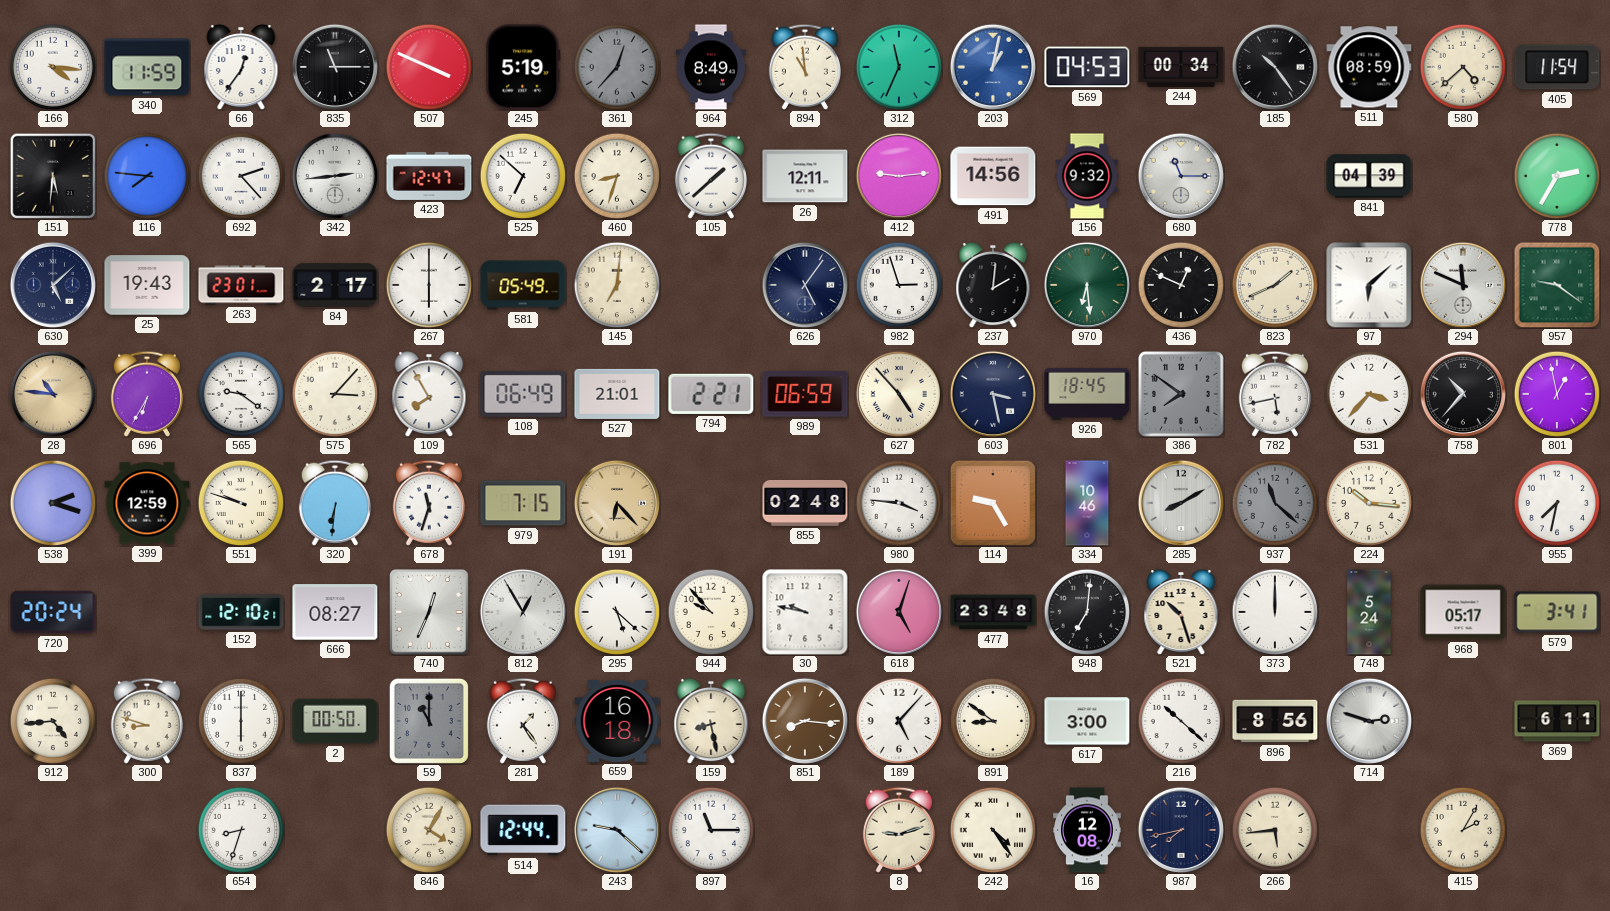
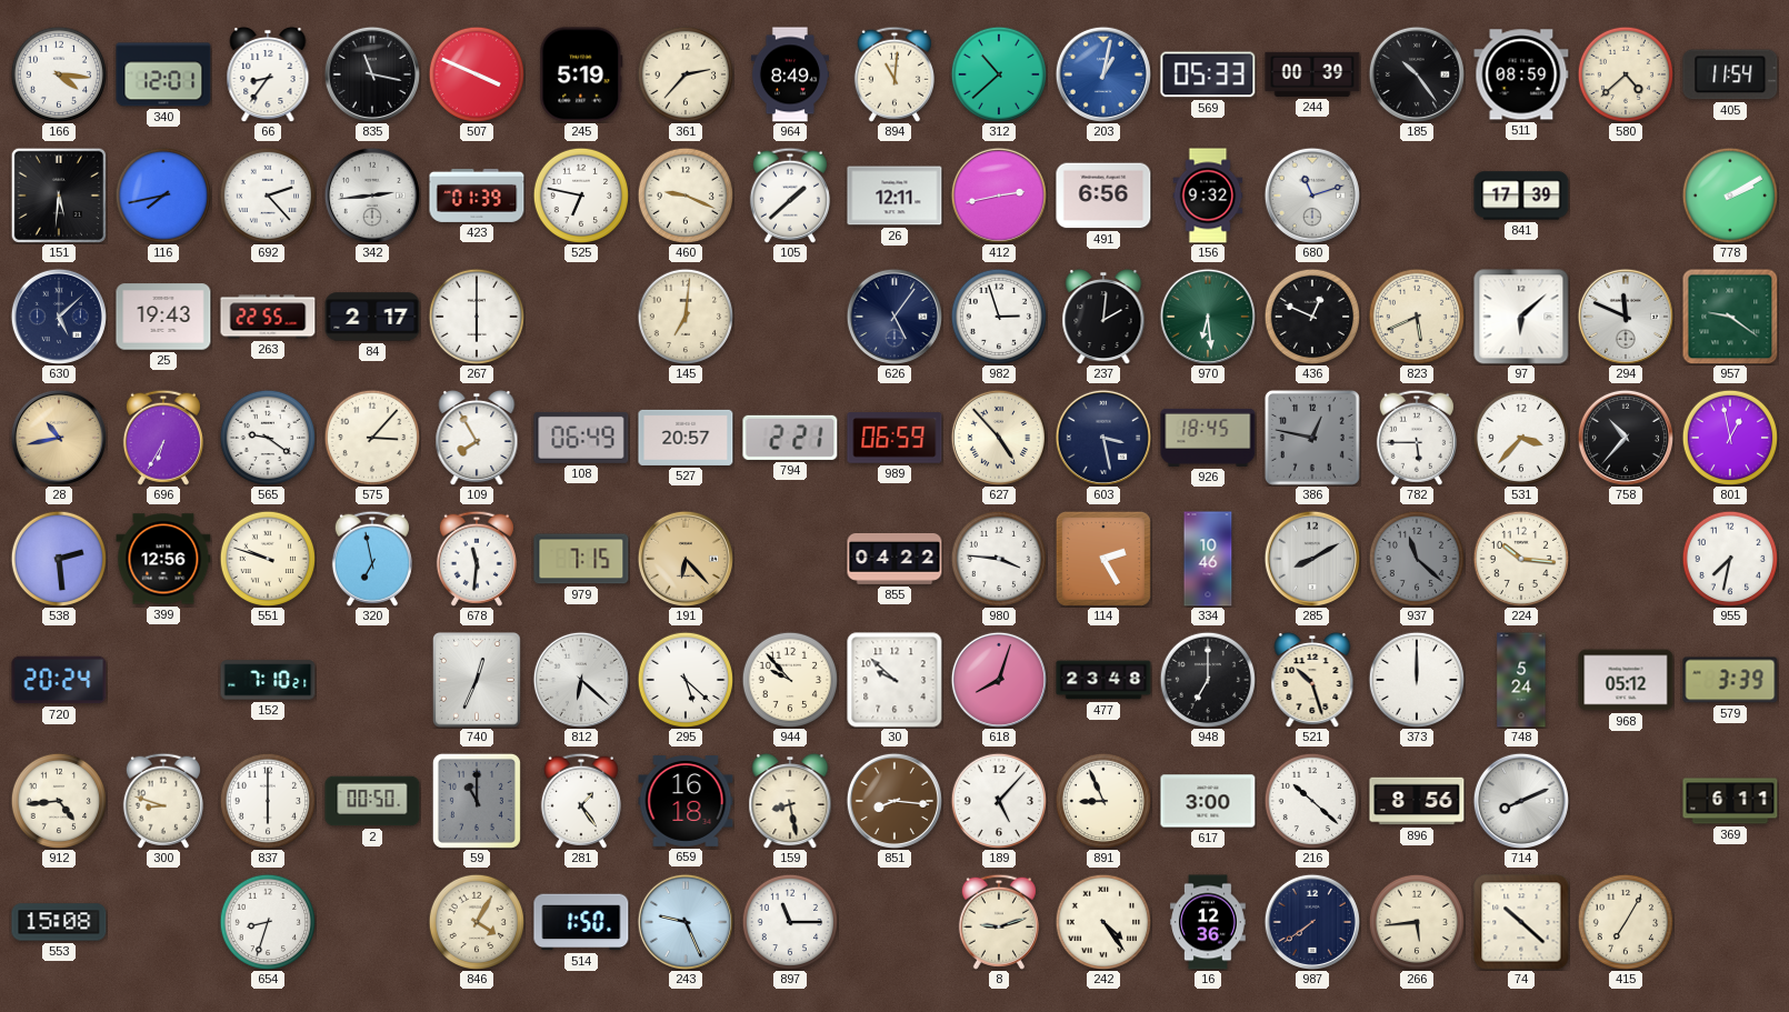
340: 11:59 -> 12:01 (163, 74)
66: 12:36 -> 8:36 (268, 74)
835: 11:15 -> 11:17 (372, 74)
361: 12:37 -> 2:37 (684, 73)
361 dial: grey -> cream (684, 73)
894: 10:59 -> 11:01 (895, 74)
312: 11:34 -> 10:38 (998, 73)
569: 04:53 -> 05:33 (1208, 74)
244: 00:34 -> 00:39 (1312, 74)
116: 7:46 -> 7:43 (162, 194)
423: 12:47 -> 01:39 (477, 196)
525: 6:52 -> 6:47 (580, 194)
460: 8:33 -> 9:19 (684, 194)
412: 9:14 -> 2:43 (999, 196)
491: 14:56 -> 6:56 (1103, 196)
680: 11:15 -> 11:12 (1312, 196)
841: 04:39 -> 17:39 (1521, 196)
778: 2:35 -> 2:10 (1729, 194)
263: 23:01 -> 22:55 (268, 317)
581: 05:49 -> none (523, 285)
823: 1:41 -> 5:41 (1416, 315)
28: 10:46 -> 10:43 (59, 438)
527: 21:01 -> 20:57 (686, 438)
386: 7:51 -> 12:47 (1312, 438)
782: 5:43 -> 5:45 (1417, 438)
538: 2:18 -> 2:29 (58, 558)
399: 12:59 -> 12:56 (163, 559)
320: 6:31 -> 6:58 (372, 559)
678: 11:33 -> 11:31 (477, 559)
855: 02:48 -> 04:22 (895, 559)
114: 9:25 -> 2:25 (1103, 559)
152: 12:10 -> 7:10 (268, 680)
666: 08:27 -> none (335, 612)
812: 12:55 -> 6:22 (581, 680)
30: 9:47 -> 9:52 (895, 680)
618: 5:03 -> 8:03 (999, 680)
948: 7:01 -> 7:00 (1207, 679)
968: 05:17 -> 05:12 (1626, 680)
579: 3:41 -> 3:39 (1730, 680)
891: 8:51 -> 8:56 (1102, 800)
714: 2:48 -> 8:11 (1521, 801)
553: none -> 15:08 (59, 922)
514: 12:44 -> 1:50 (581, 922)
243: 9:22 -> 9:26 (686, 922)
16: 12:08 -> 12:36 (1209, 922)
987: 7:43 -> 7:39 (1312, 922)
74: none -> 10:22 (1521, 922)
415: 2:05 -> 7:05 (1625, 921)
